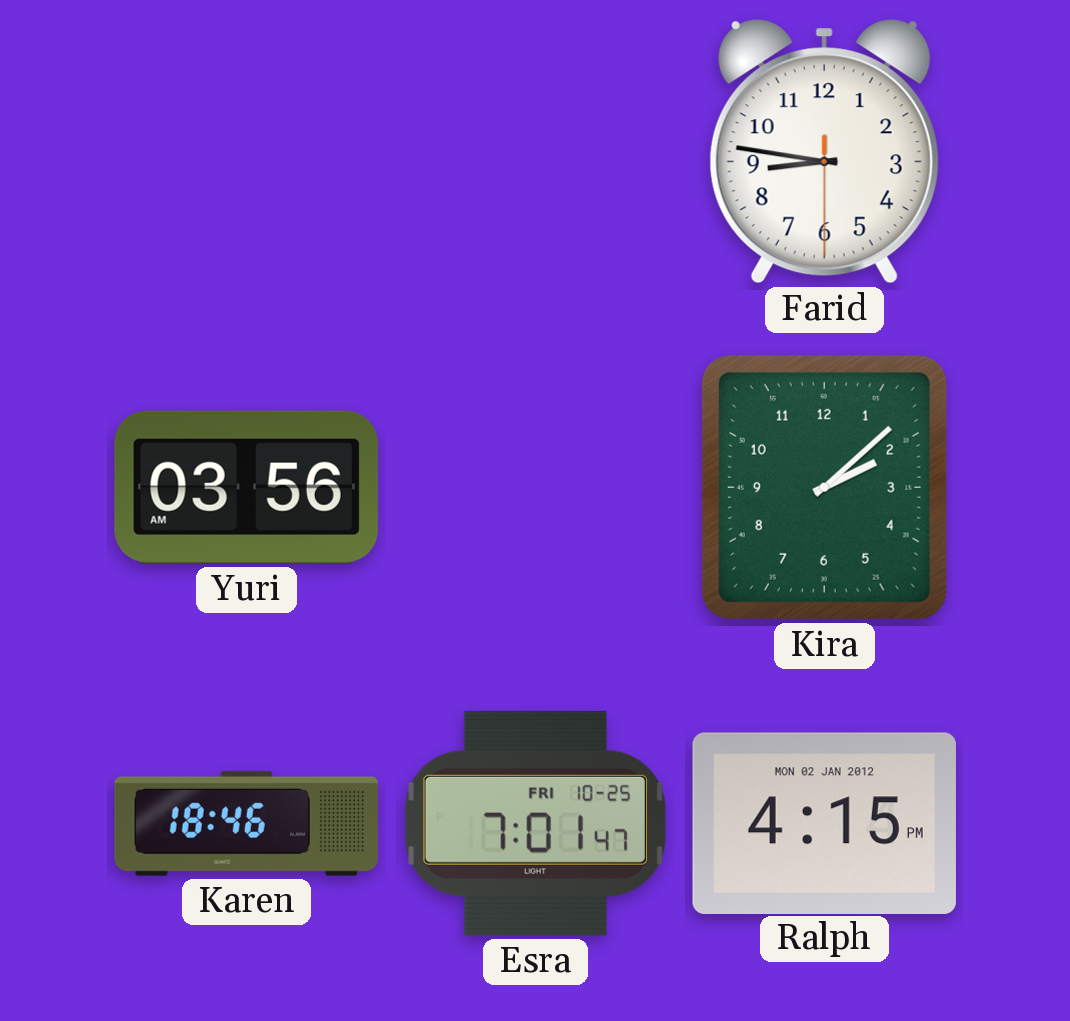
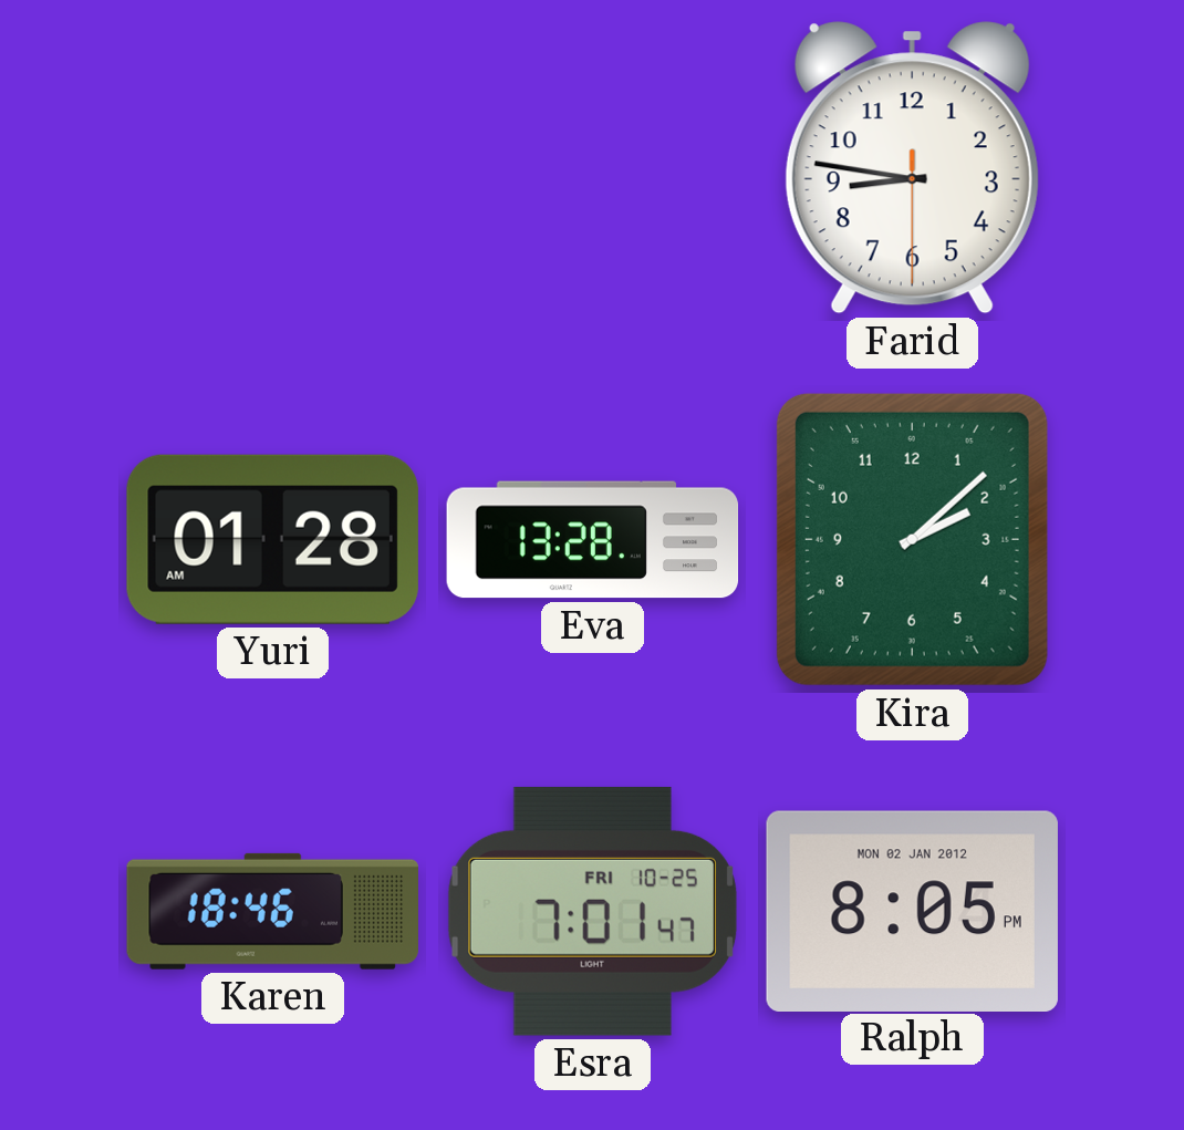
Yuri: 03:56 -> 01:28 (272, 539)
Eva: none -> 13:28 (593, 540)
Ralph: 4:15 -> 8:05 (912, 911)
